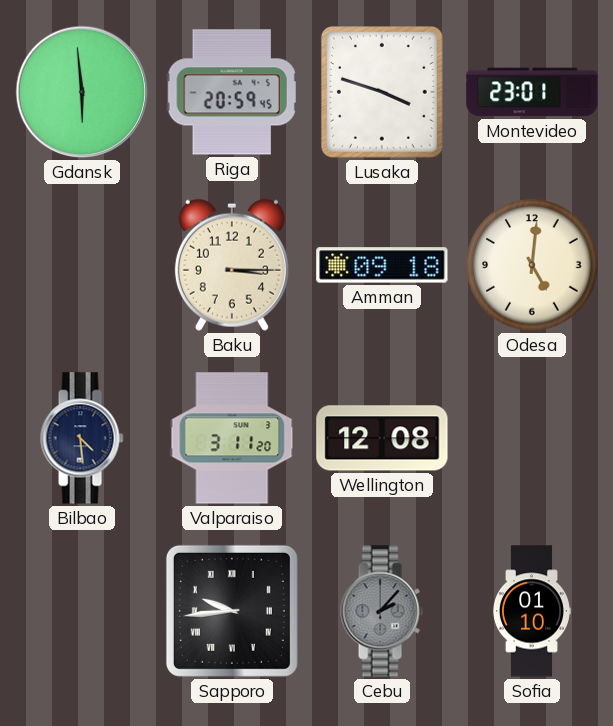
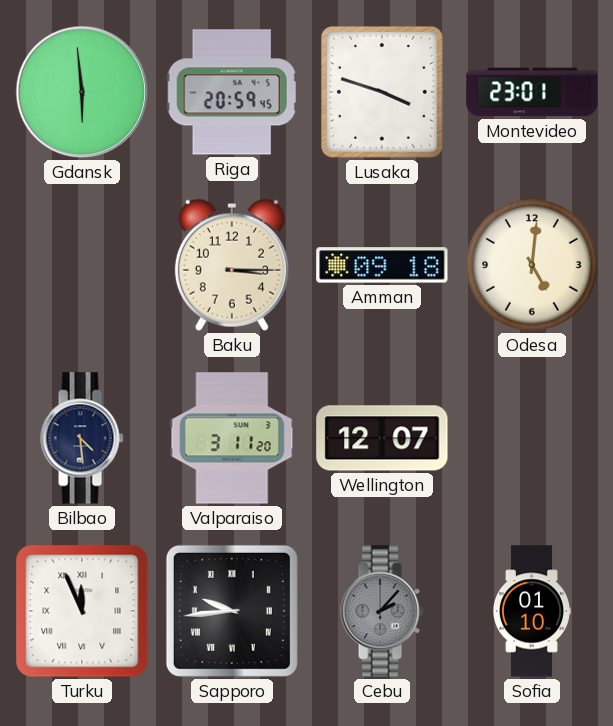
Wellington: 12:08 -> 12:07 (382, 438)
Turku: none -> 11:56 (82, 611)
